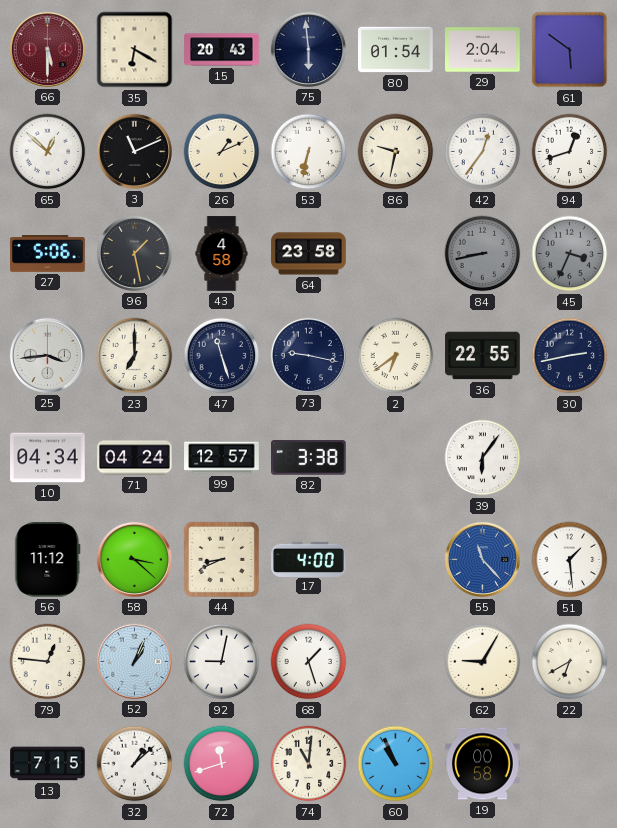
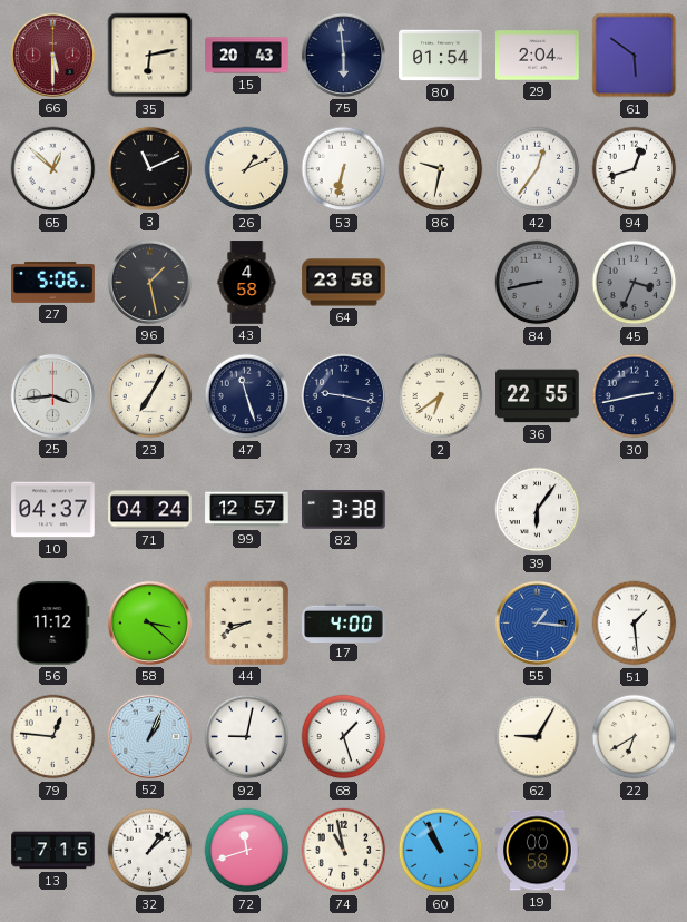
35: 6:20 -> 6:13 (150, 56)
23: 7:00 -> 7:05 (150, 396)
10: 04:34 -> 04:37 (53, 510)
55: 11:23 -> 1:16 (537, 622)
74: 11:01 -> 10:58 (344, 851)
